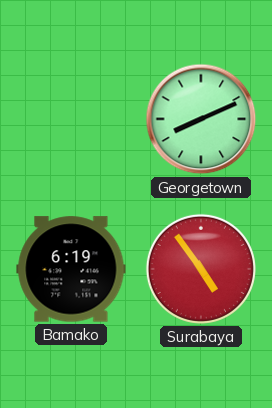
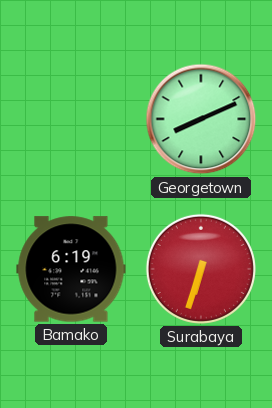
Surabaya: 4:54 -> 6:33 (201, 269)
